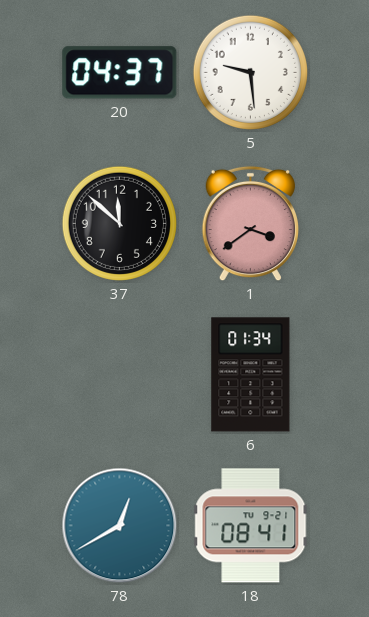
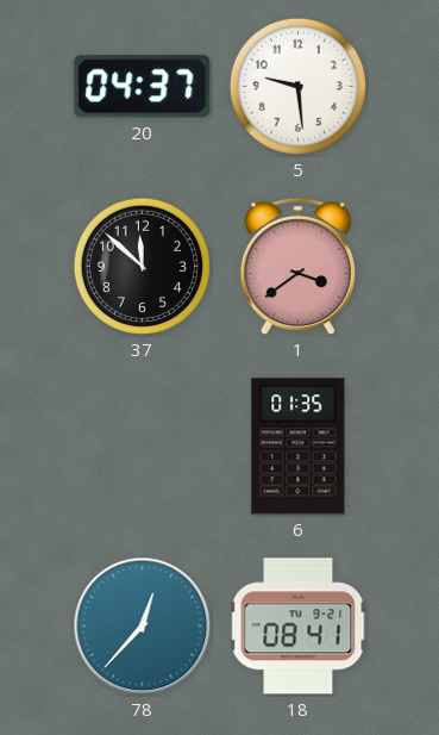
6: 01:34 -> 01:35 (299, 447)
78: 12:40 -> 12:37 (143, 627)
